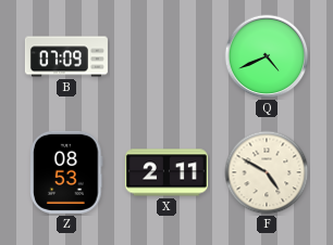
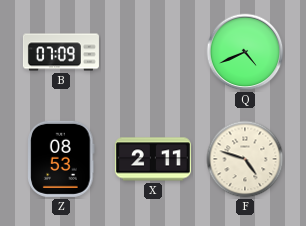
F: 4:50 -> 4:48 (245, 159)
